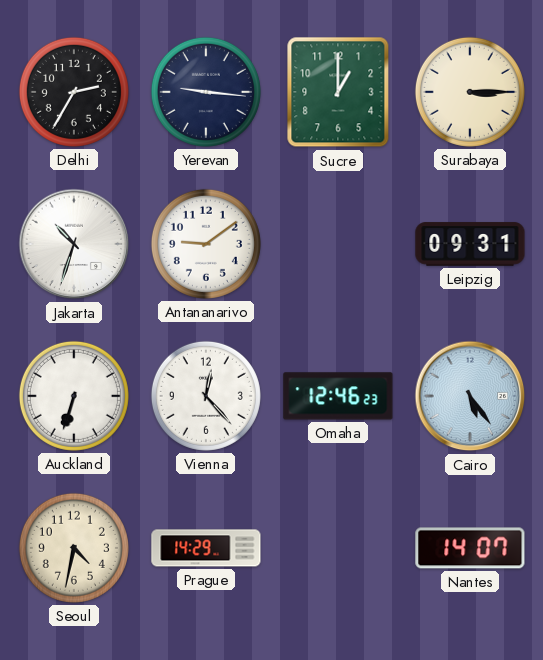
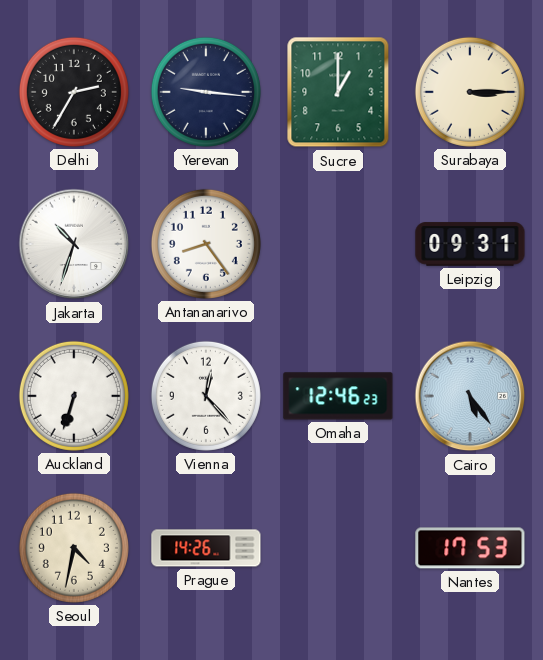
Antananarivo: 9:09 -> 8:24 (206, 244)
Prague: 14:29 -> 14:26 (206, 548)
Nantes: 14:07 -> 17:53 (470, 548)
